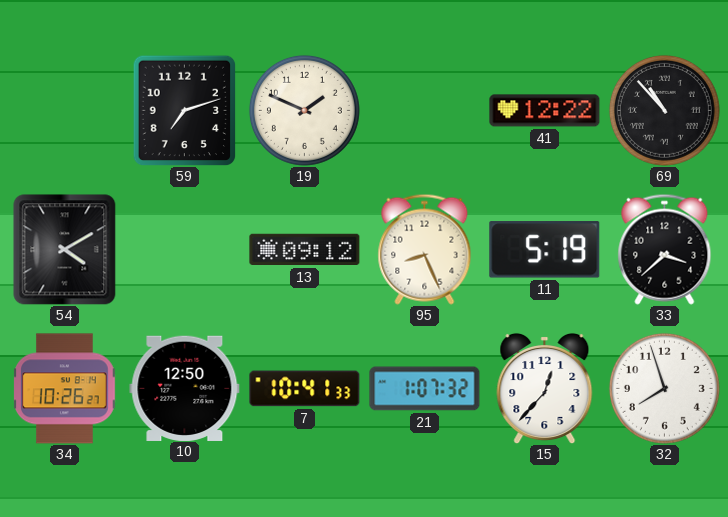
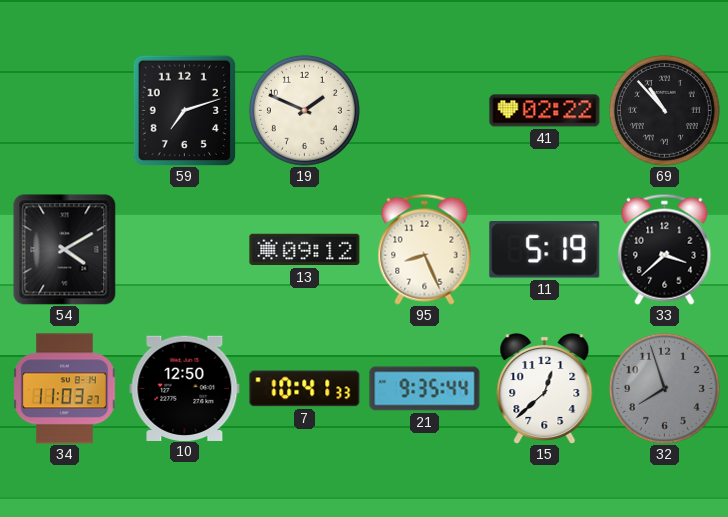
41: 12:22 -> 02:22 (545, 111)
34: 10:26 -> 11:03 (65, 389)
21: 1:07 -> 9:35 (425, 389)
15: 12:37 -> 12:38 (545, 388)
32 dial: white -> grey (664, 388)
